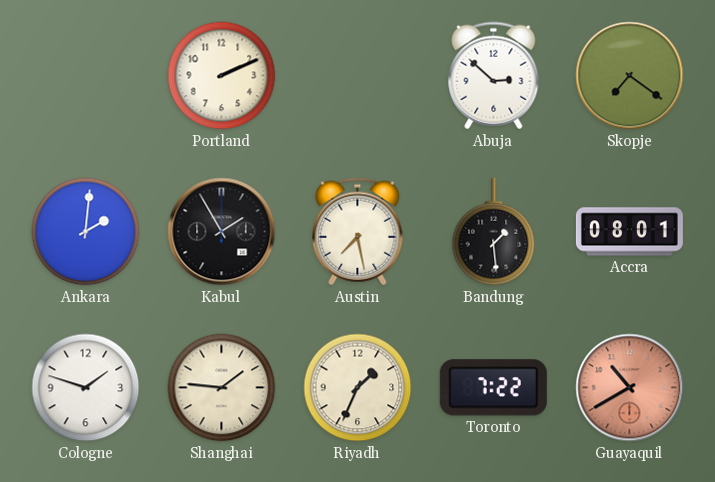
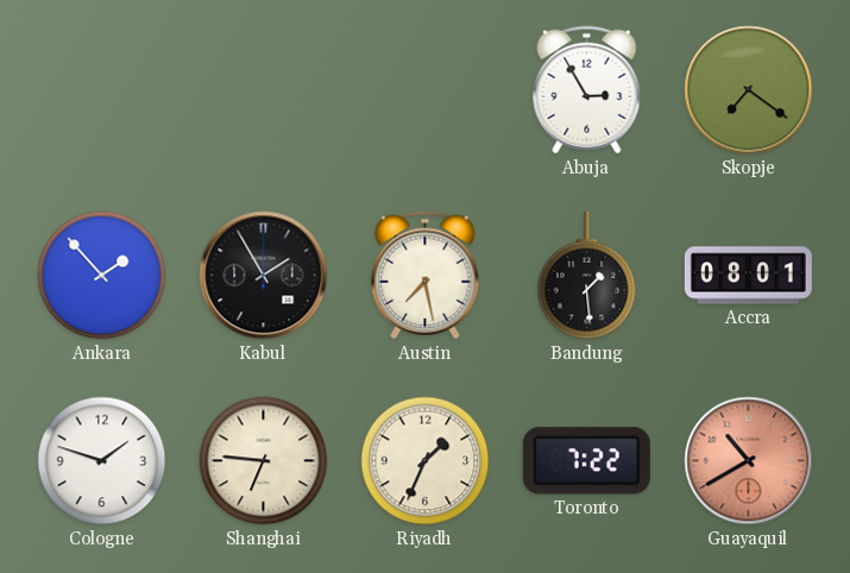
Portland: 2:11 -> none (222, 76)
Abuja: 2:52 -> 2:55 (587, 90)
Ankara: 2:01 -> 1:53 (102, 276)
Shanghai: 1:46 -> 6:46 (264, 461)
